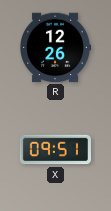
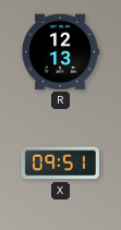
R: 12:26 -> 12:13 (60, 52)
